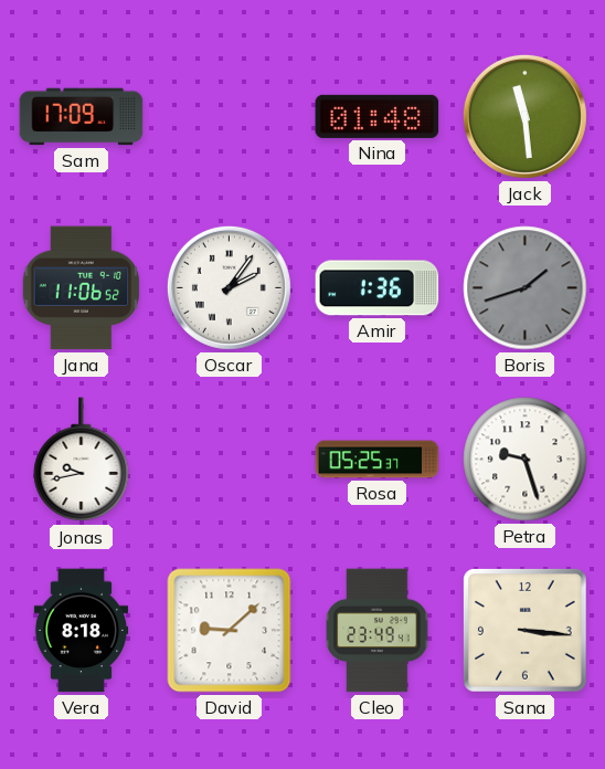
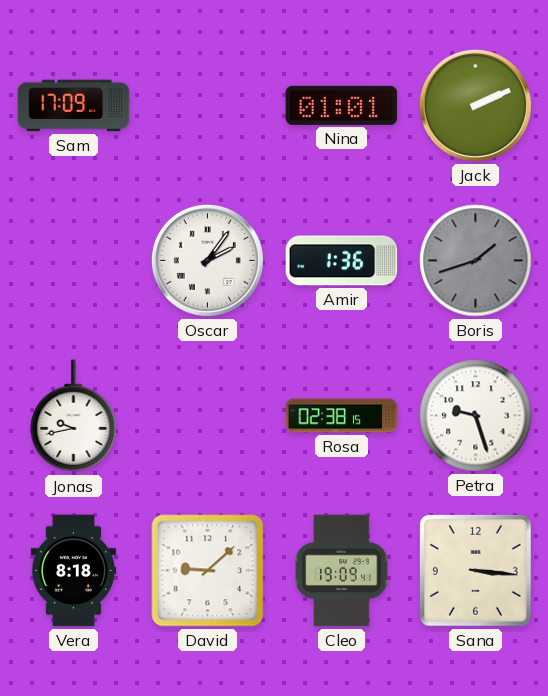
Nina: 01:48 -> 01:01 (342, 105)
Jack: 11:29 -> 2:11 (475, 105)
Jana: 11:06 -> none (82, 288)
Rosa: 05:25 -> 02:38 (342, 416)
Cleo: 23:49 -> 19:09 (342, 571)
